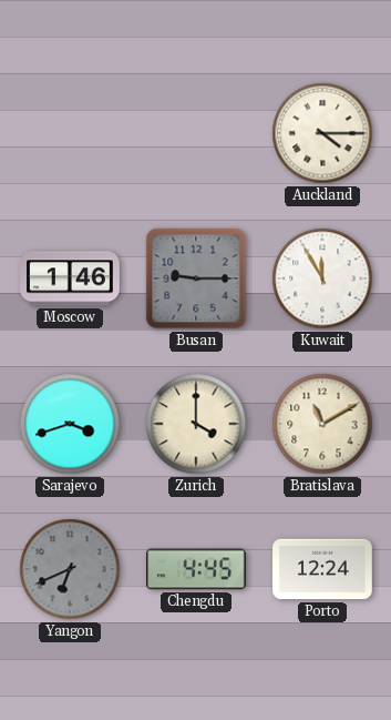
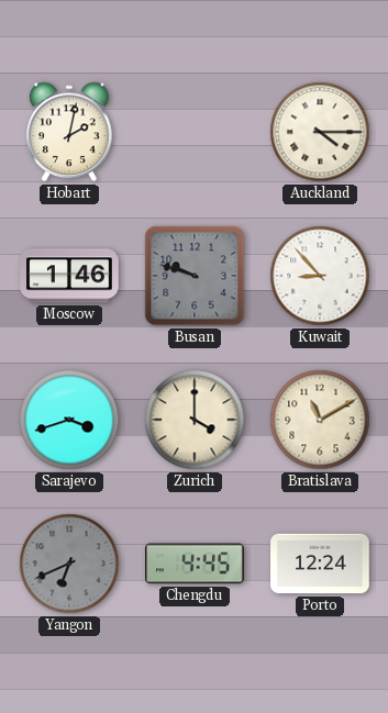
Hobart: none -> 2:02 (69, 132)
Busan: 9:15 -> 9:48 (195, 276)
Kuwait: 11:55 -> 8:53 (320, 276)
